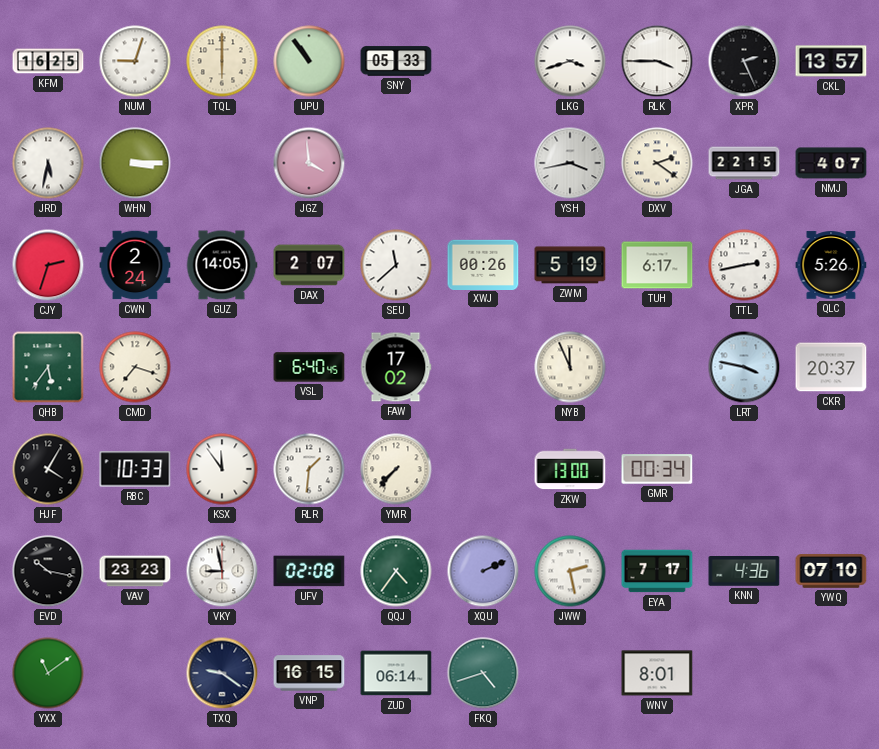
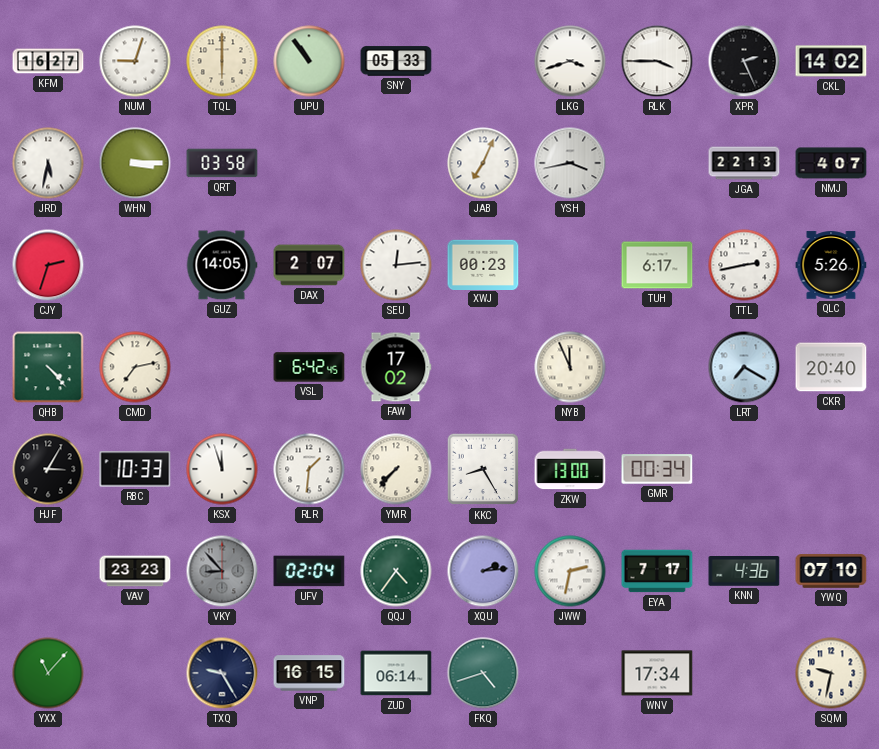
KFM: 16:25 -> 16:27 (48, 61)
CKL: 13:57 -> 14:02 (831, 61)
QRT: none -> 03:58 (222, 163)
JGZ: 3:59 -> none (309, 163)
JAB: none -> 7:04 (483, 163)
DXV: 2:21 -> none (657, 163)
JGA: 22:15 -> 22:13 (744, 163)
CWN: 2:24 -> none (135, 265)
SEU: 11:38 -> 12:14 (396, 265)
XWJ: 00:26 -> 00:23 (483, 264)
ZWM: 5:19 -> none (570, 265)
QHB: 5:36 -> 4:23 (48, 367)
CMD: 7:18 -> 7:13 (135, 367)
VSL: 6:40 -> 6:42 (309, 367)
LRT: 3:47 -> 7:20 (744, 367)
CKR: 20:37 -> 20:40 (831, 367)
HJF: 4:05 -> 3:05 (48, 469)
KSX: 11:54 -> 11:57 (222, 469)
KKC: none -> 8:25 (483, 469)
EVD: 10:17 -> none (48, 571)
VKY: 8:58 -> 8:53 (222, 571)
VKY dial: white -> grey (222, 571)
UFV: 02:08 -> 02:04 (309, 571)
XQU: 2:11 -> 2:14 (483, 571)
JWW: 2:28 -> 2:32 (570, 571)
YXX: 11:09 -> 11:07 (48, 673)
TXQ: 9:21 -> 9:25 (222, 673)
WNV: 8:01 -> 17:34 (657, 673)
SQM: none -> 9:32 (831, 673)
